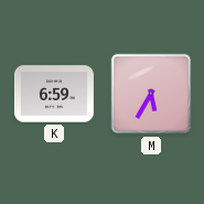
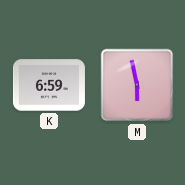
M: 5:35 -> 5:58 (137, 85)
